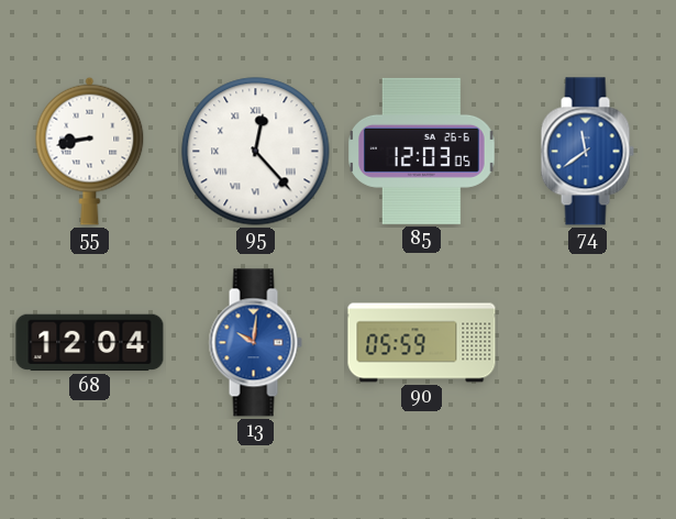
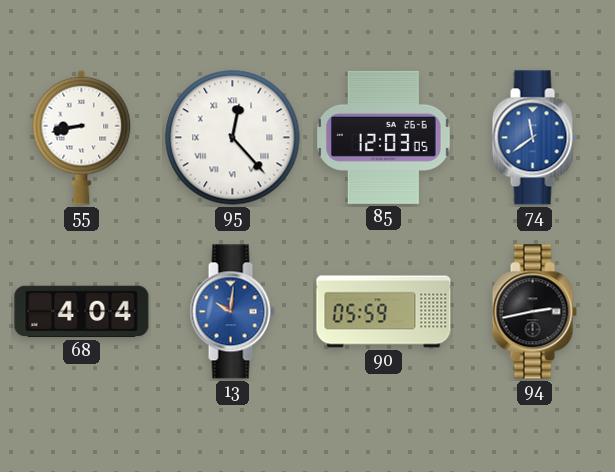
68: 12:04 -> 4:04 (82, 312)
94: none -> 2:43 (534, 312)
